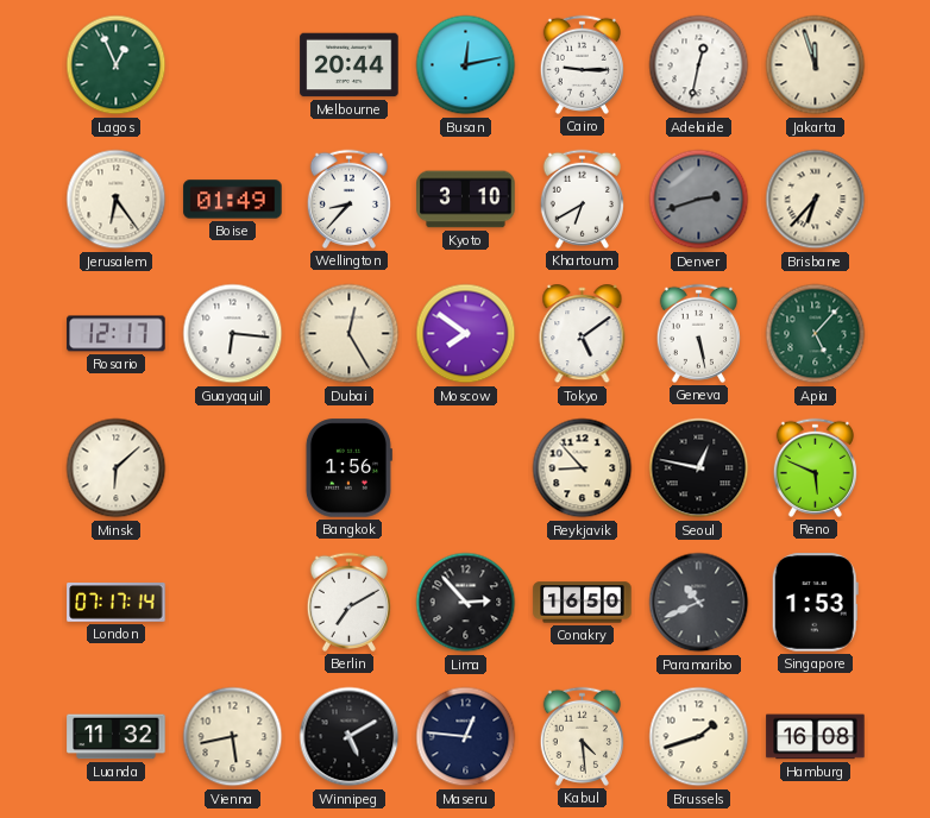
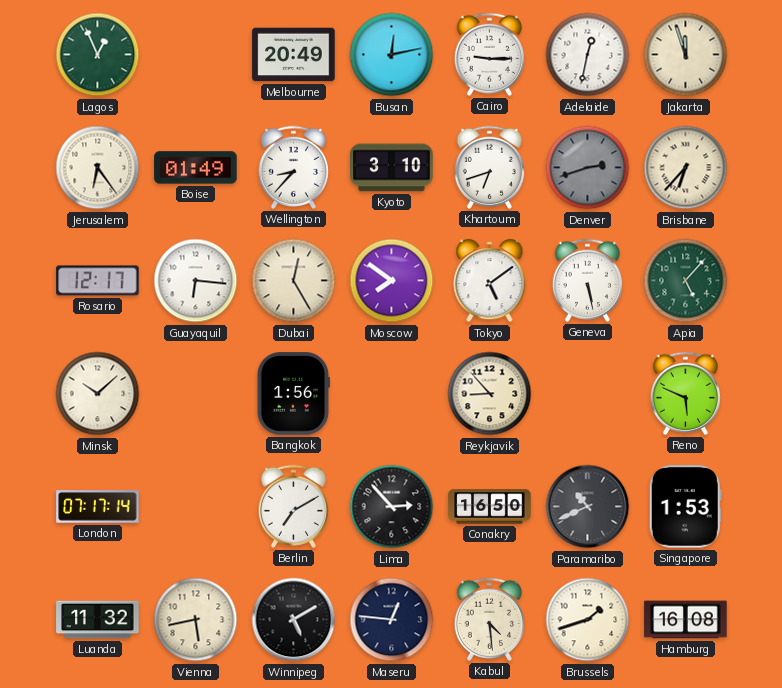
Melbourne: 20:44 -> 20:49 (294, 55)
Khartoum: 6:40 -> 6:42 (489, 167)
Minsk: 6:08 -> 10:08 (98, 394)
Seoul: 12:47 -> none (699, 468)
